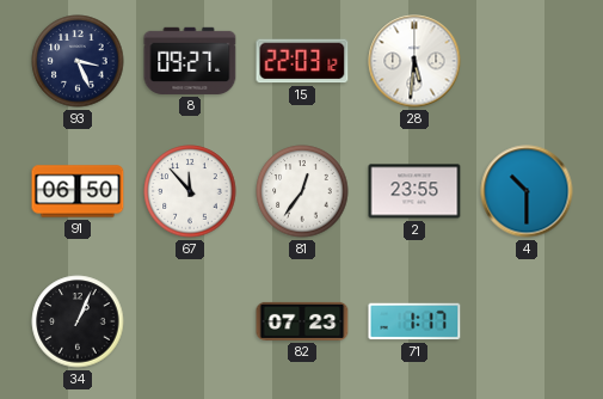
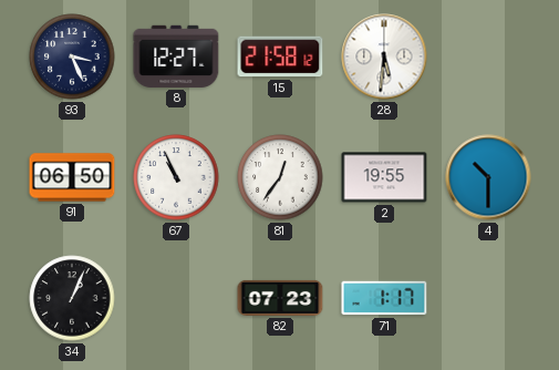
8: 09:27 -> 12:27 (176, 56)
15: 22:03 -> 21:58 (280, 56)
67: 11:53 -> 10:56 (176, 177)
2: 23:55 -> 19:55 (384, 177)
